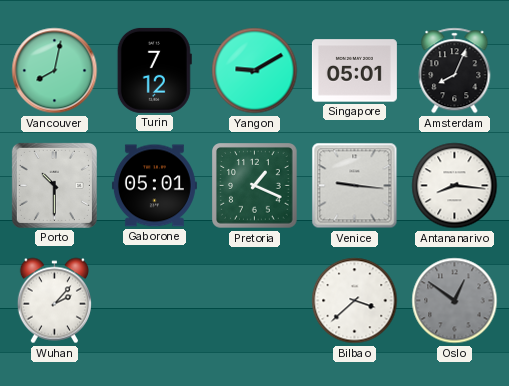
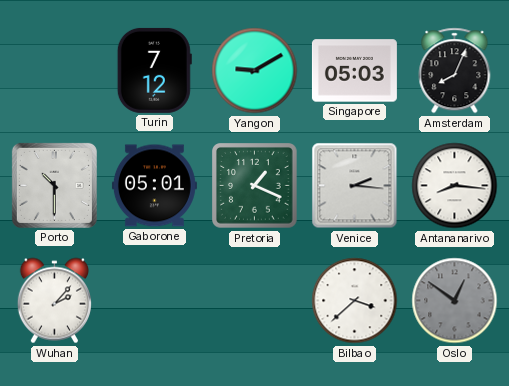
Vancouver: 8:02 -> none (55, 71)
Singapore: 05:01 -> 05:03 (354, 71)
Venice: 9:16 -> 2:16 (355, 186)
